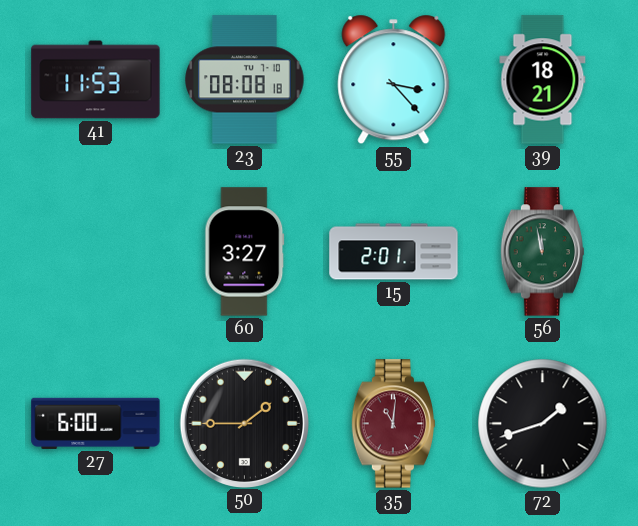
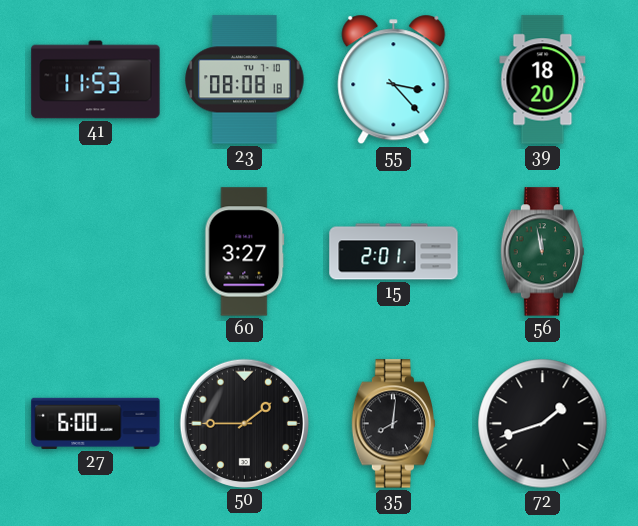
39: 18:21 -> 18:20 (543, 80)
35: 11:01 -> 8:01 (393, 424)
35 dial: burgundy -> black (393, 424)
